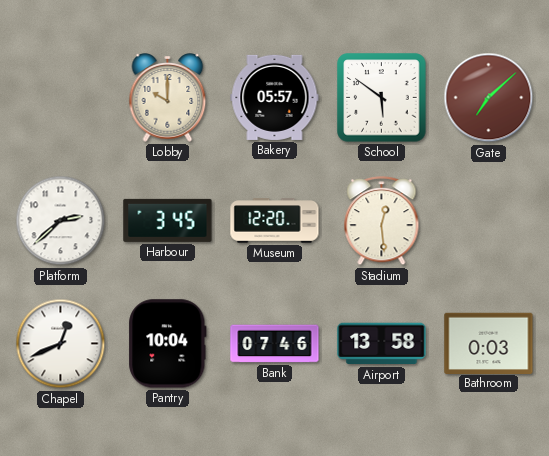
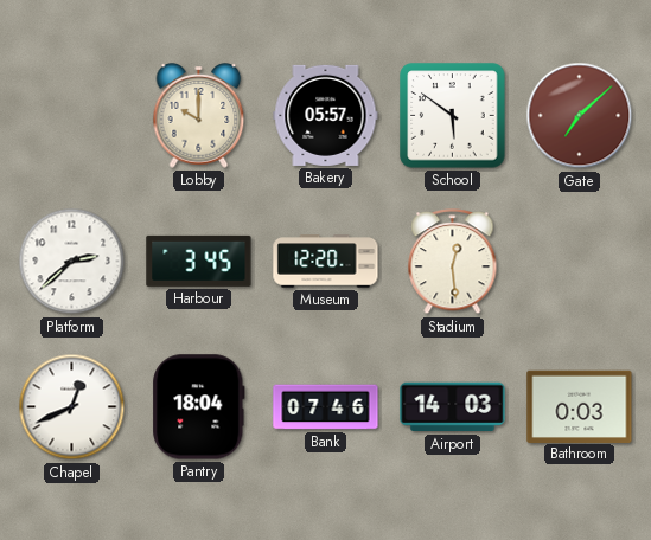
Pantry: 10:04 -> 18:04 (199, 407)
Airport: 13:58 -> 14:03 (453, 407)
